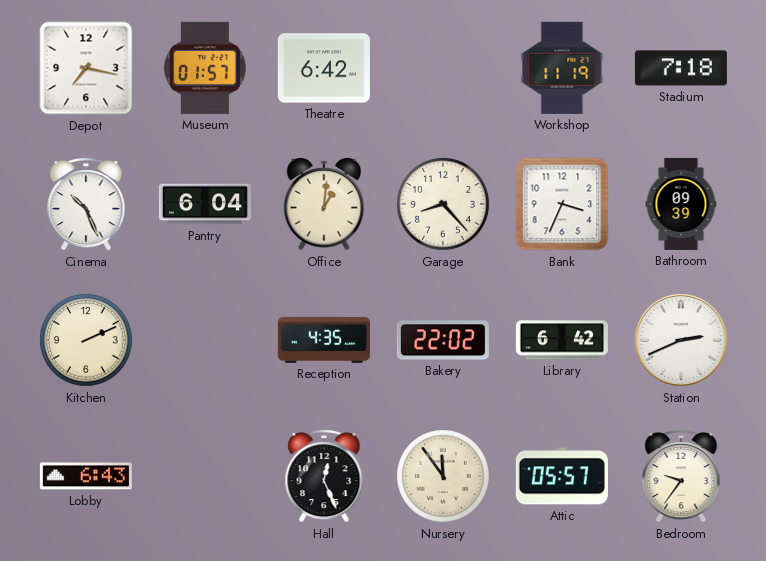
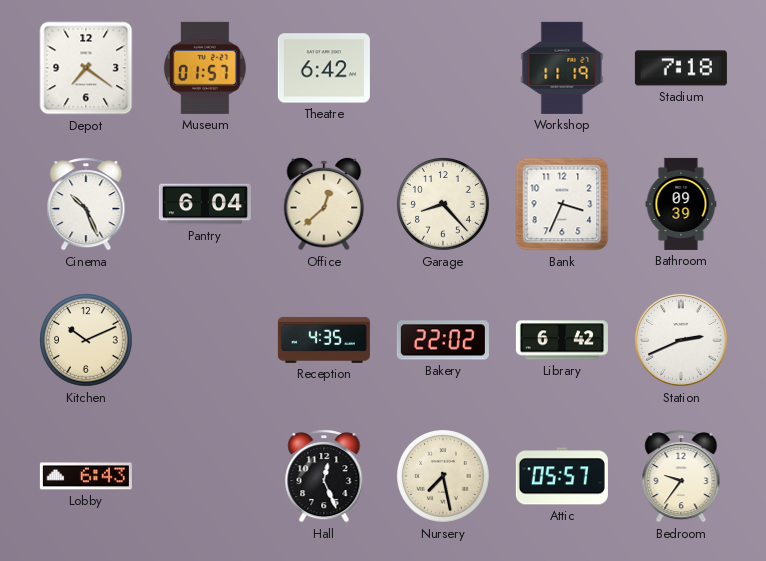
Depot: 7:17 -> 7:21 (86, 68)
Office: 1:01 -> 12:38 (324, 204)
Kitchen: 2:11 -> 10:11 (86, 340)
Nursery: 11:54 -> 7:28 (443, 476)
